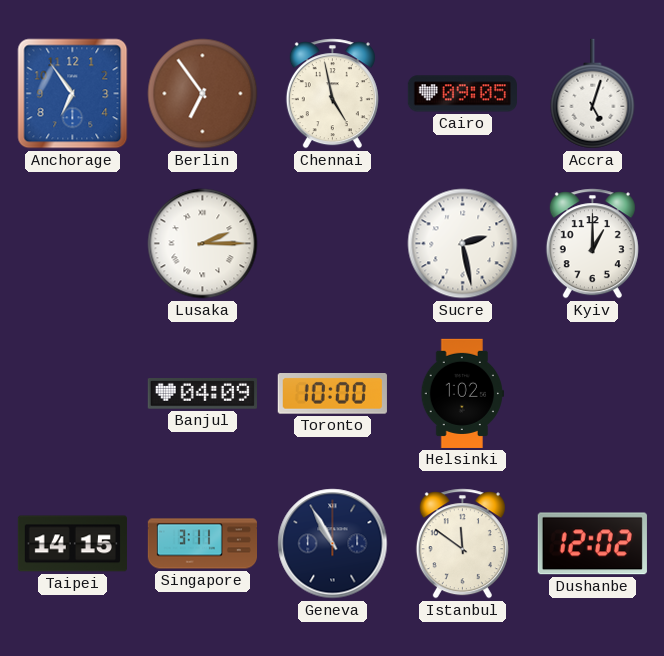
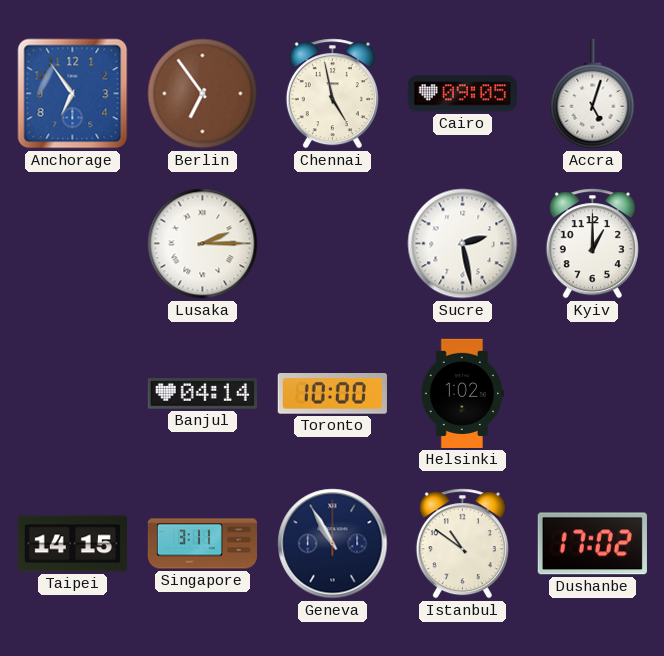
Banjul: 04:09 -> 04:14 (202, 394)
Istanbul: 11:51 -> 10:51 (462, 544)
Dushanbe: 12:02 -> 17:02 (592, 544)
